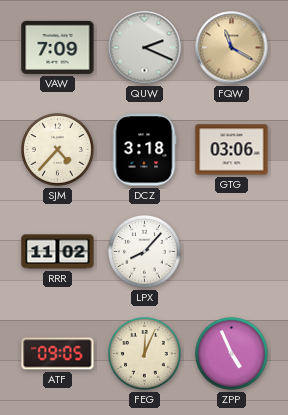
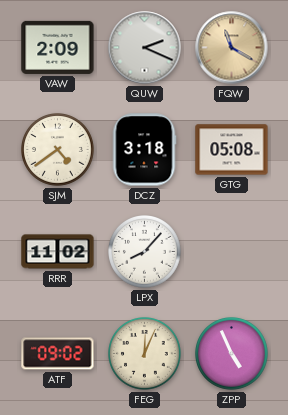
VAW: 7:09 -> 2:09 (58, 47)
SJM: 4:37 -> 4:39 (58, 150)
GTG: 03:06 -> 05:08 (232, 150)
ATF: 09:05 -> 09:02 (58, 354)
